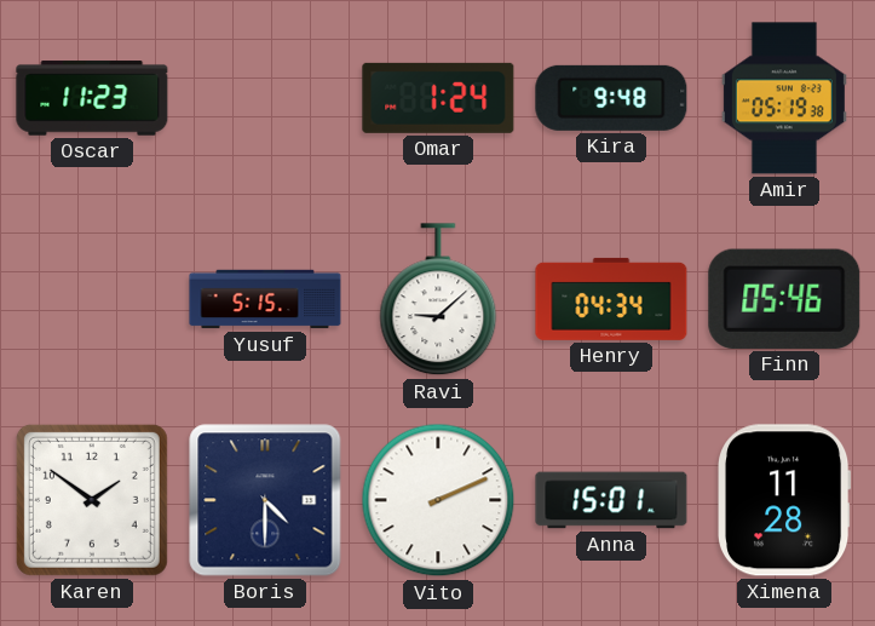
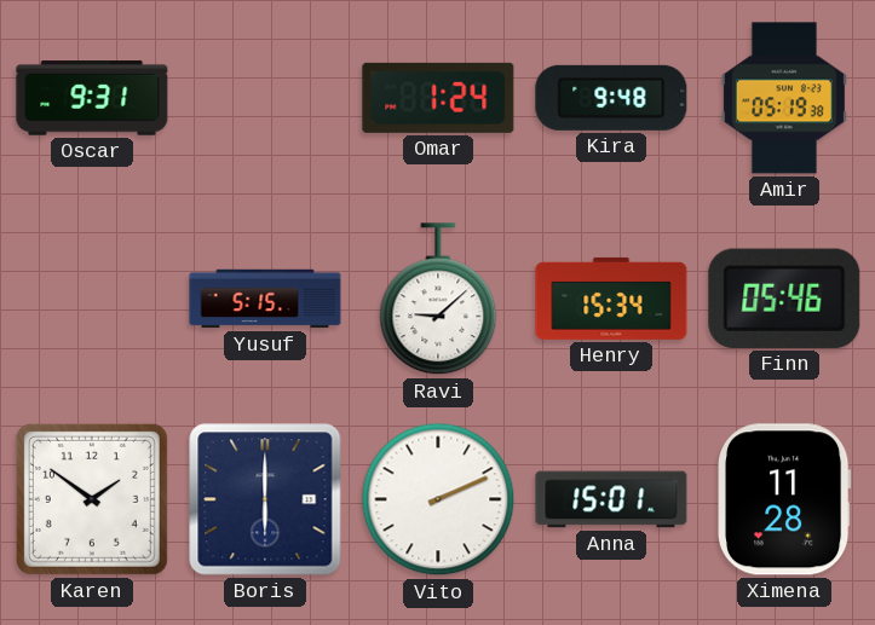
Oscar: 11:23 -> 9:31 (92, 98)
Henry: 04:34 -> 15:34 (611, 299)
Boris: 4:30 -> 6:00 (265, 499)
